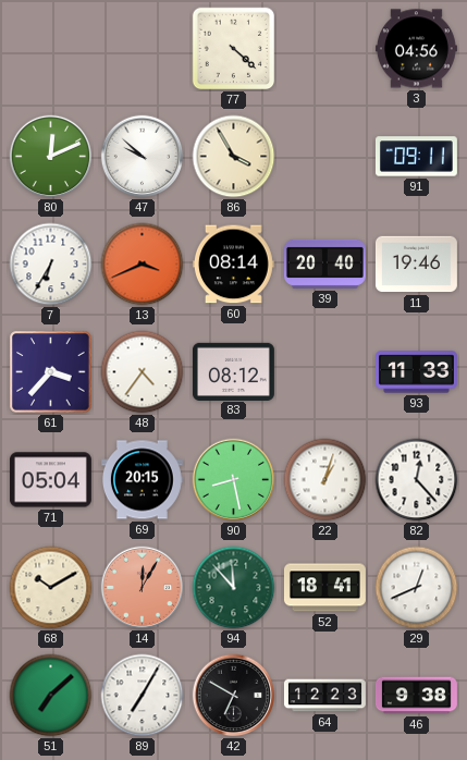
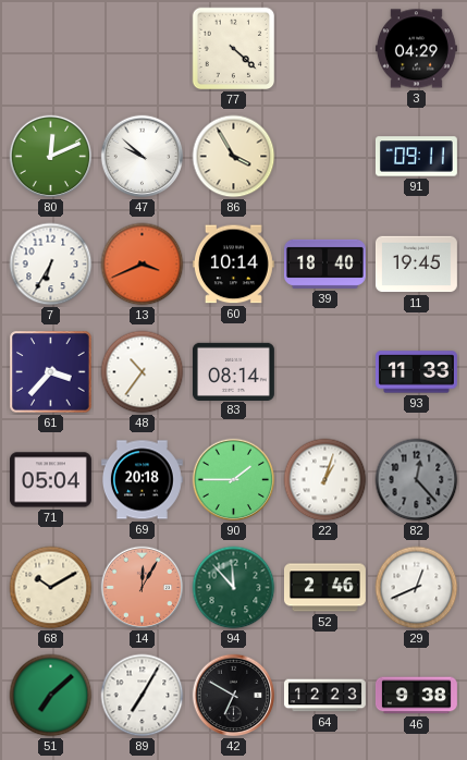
3: 04:56 -> 04:29 (416, 49)
60: 08:14 -> 10:14 (233, 265)
39: 20:40 -> 18:40 (324, 263)
11: 19:46 -> 19:45 (416, 265)
48: 4:36 -> 10:36 (143, 372)
83: 08:12 -> 08:14 (233, 371)
69: 20:15 -> 20:18 (142, 480)
90: 8:28 -> 1:45 (234, 480)
82 dial: white -> grey (417, 480)
52: 18:41 -> 2:46 (324, 588)
